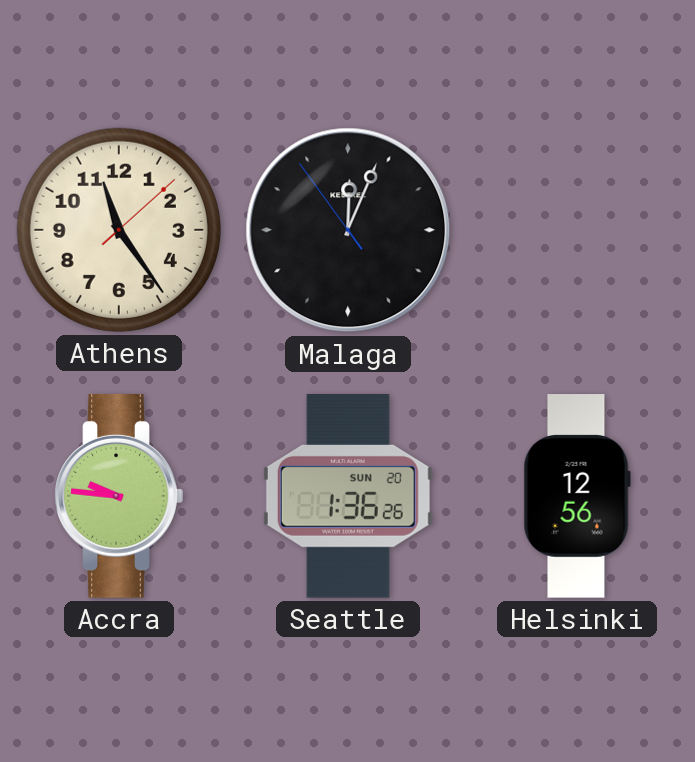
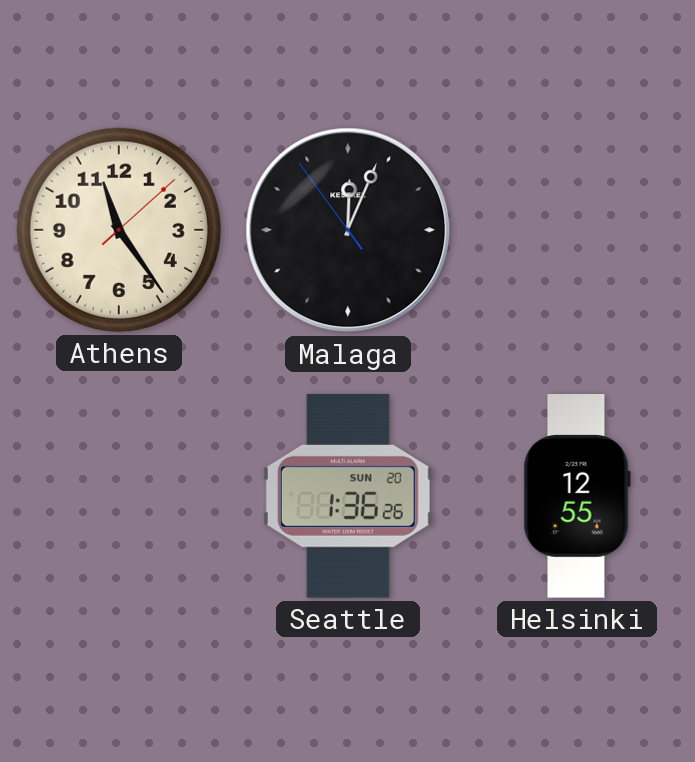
Accra: 9:46 -> none (119, 497)
Helsinki: 12:56 -> 12:55 (577, 496)
